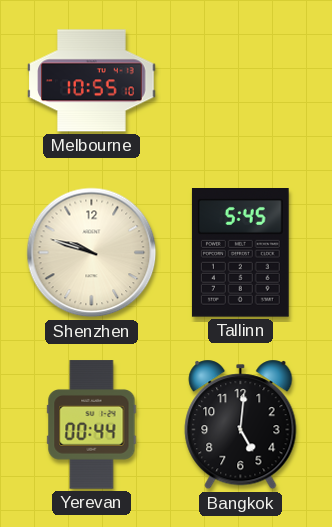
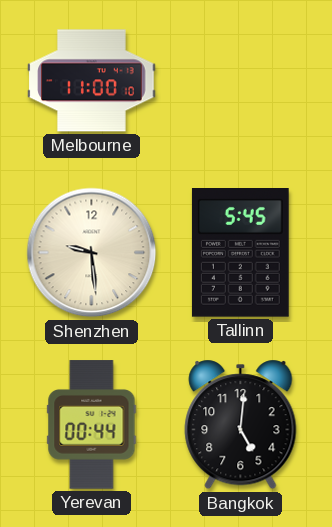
Melbourne: 10:55 -> 11:00 (92, 81)
Shenzhen: 9:48 -> 9:29 (92, 253)
